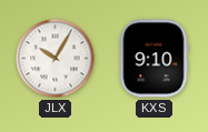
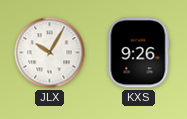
KXS: 9:10 -> 9:26 (138, 53)
